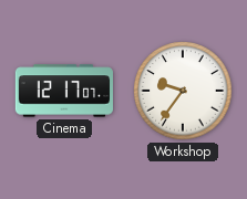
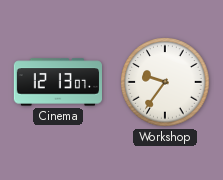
Cinema: 12:17 -> 12:13 (57, 82)
